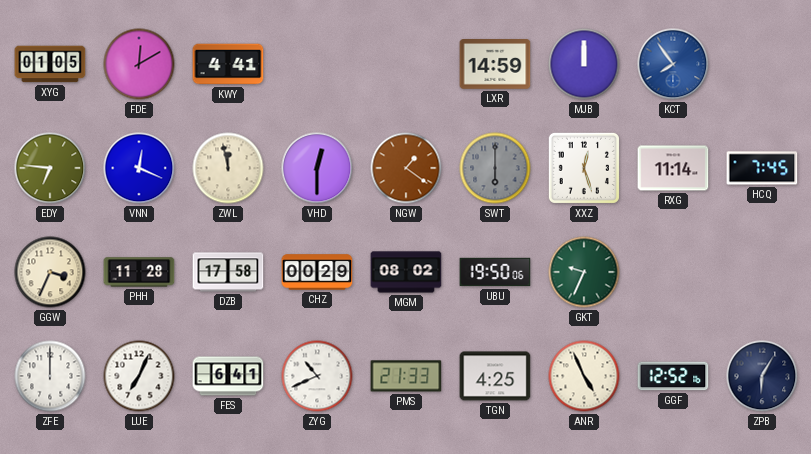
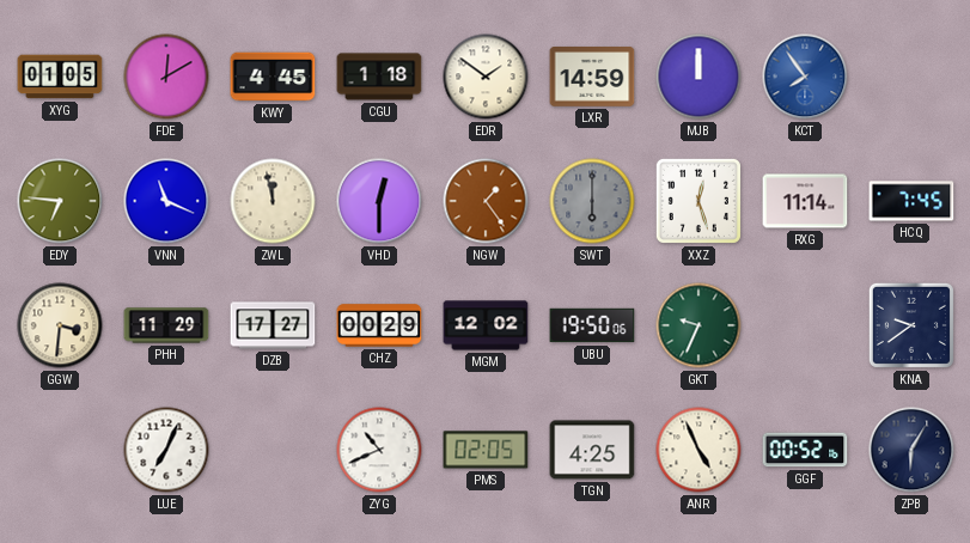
KWY: 4:41 -> 4:45 (273, 77)
CGU: none -> 1:18 (379, 77)
EDR: none -> 1:51 (486, 77)
VNN: 12:19 -> 11:19 (166, 201)
NGW: 1:21 -> 1:24 (486, 201)
GGW: 3:34 -> 3:31 (60, 325)
PHH: 11:28 -> 11:29 (166, 325)
DZB: 17:58 -> 17:27 (273, 325)
MGM: 08:02 -> 12:02 (486, 325)
KNA: none -> 9:39 (911, 325)
ZFE: 12:00 -> none (50, 376)
FES: 6:41 -> none (228, 376)
PMS: 21:33 -> 02:05 (486, 450)
GGF: 12:52 -> 00:52 (805, 450)
